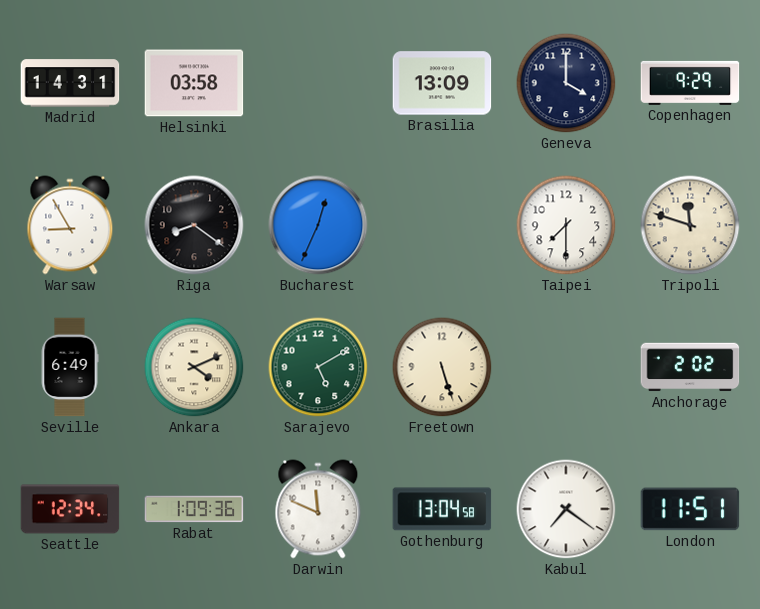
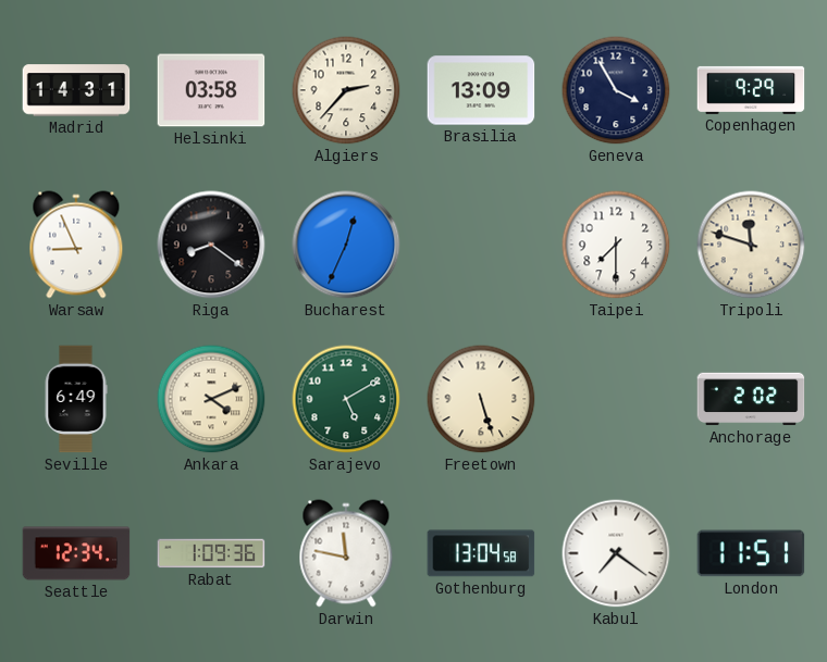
Algiers: none -> 2:37 (346, 90)
Geneva: 4:00 -> 3:55 (616, 90)
Warsaw: 8:55 -> 8:56 (76, 245)
Darwin: 11:49 -> 11:47 (346, 553)
